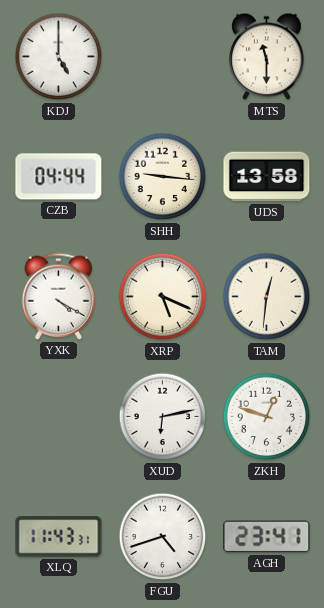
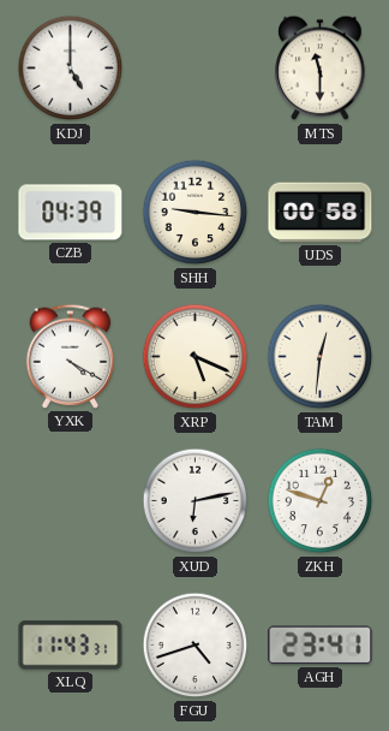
CZB: 04:44 -> 04:39 (71, 213)
UDS: 13:58 -> 00:58 (321, 213)
